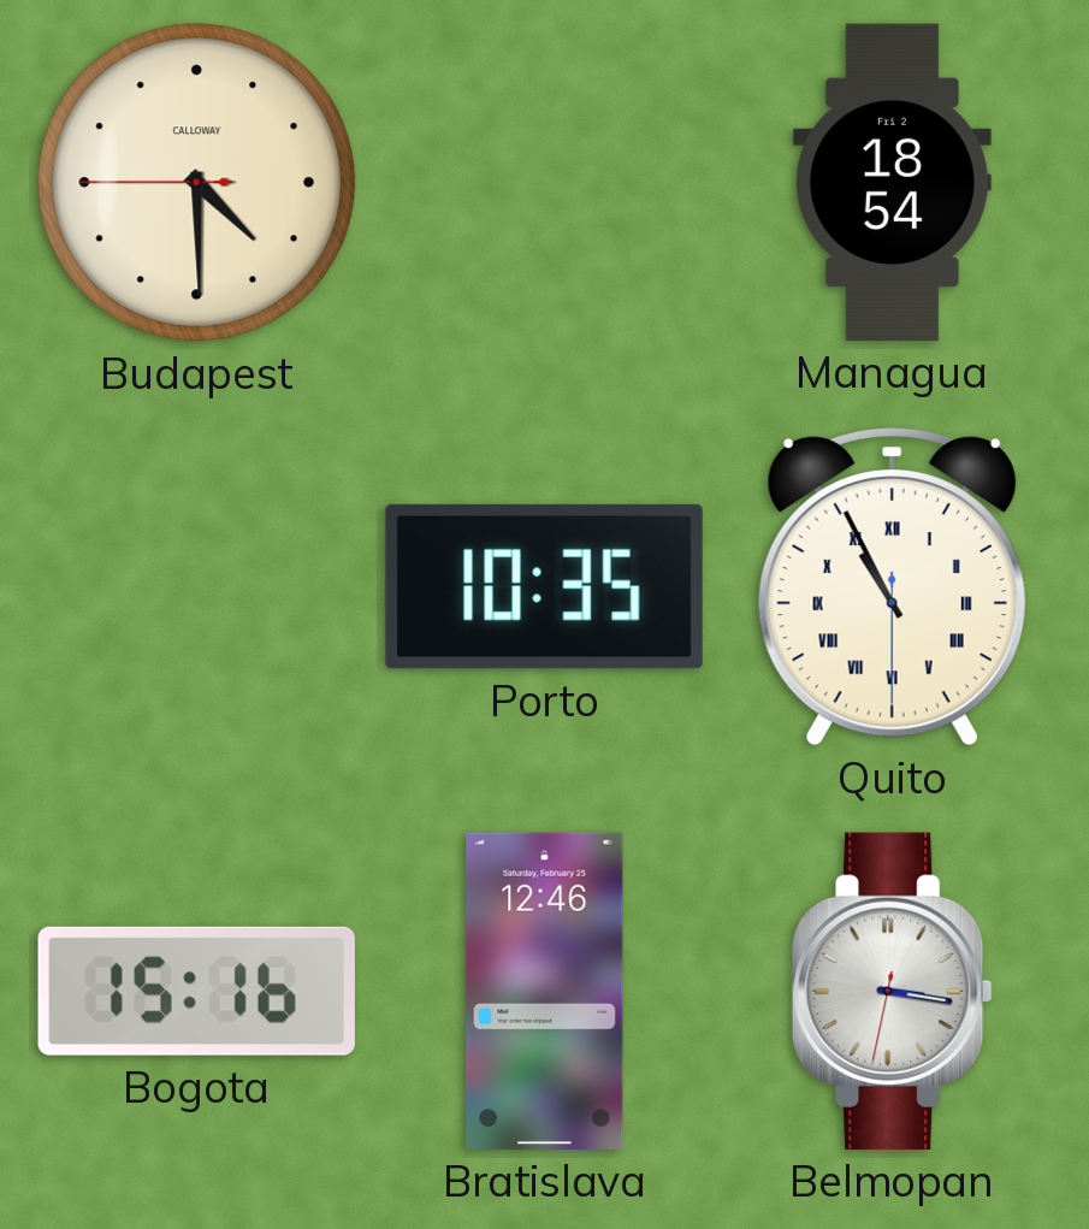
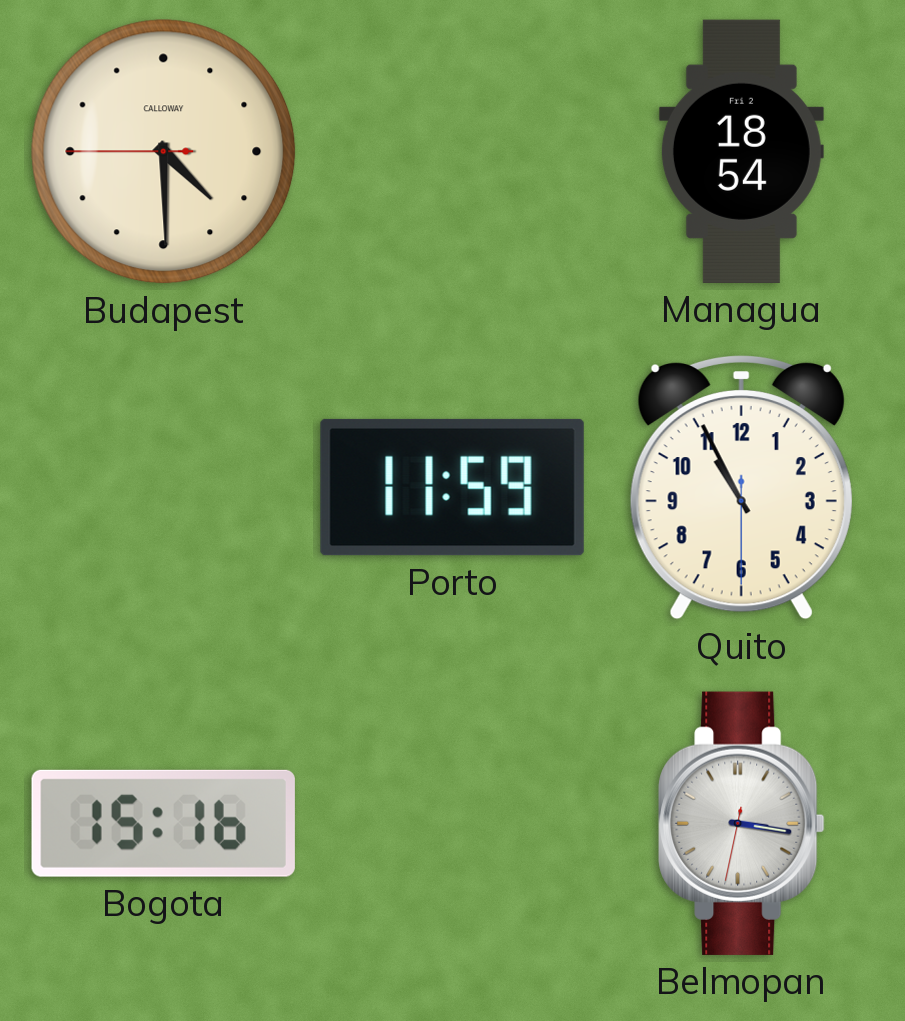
Porto: 10:35 -> 11:59 (452, 487)
Quito numerals: Roman -> Arabic (741, 487)
Bratislava: 12:46 -> none (545, 991)
